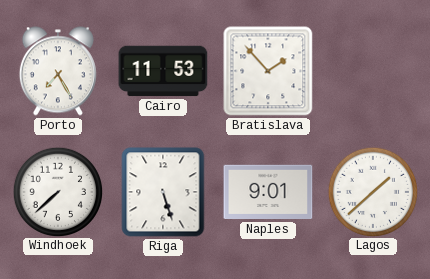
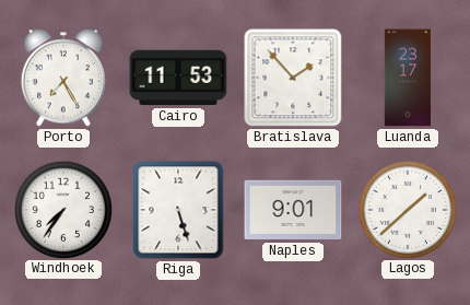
Luanda: none -> 23:17 (408, 78)
Windhoek: 7:38 -> 7:36 (62, 209)
